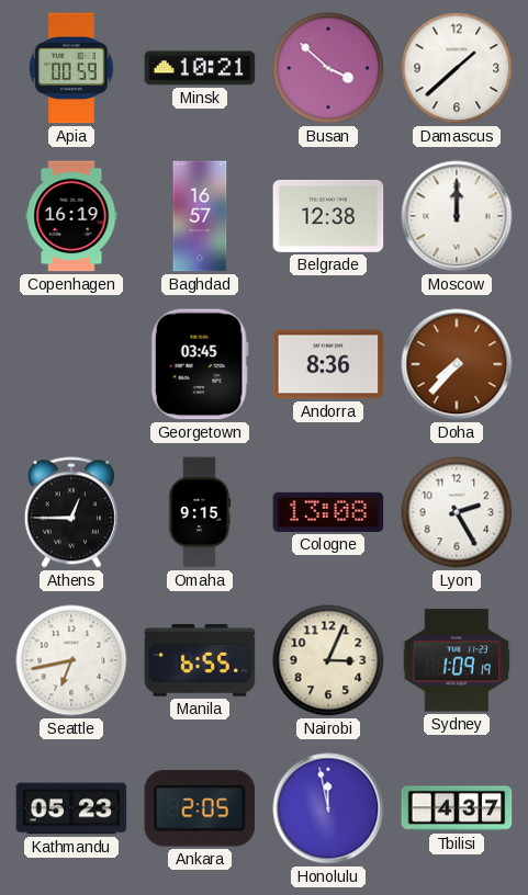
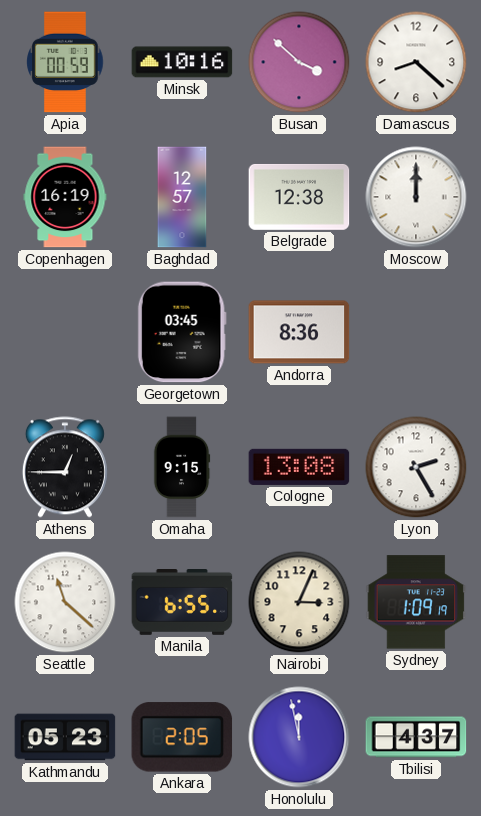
Minsk: 10:21 -> 10:16 (182, 62)
Damascus: 1:38 -> 8:22 (416, 62)
Baghdad: 16:57 -> 12:57 (182, 197)
Doha: 7:37 -> none (457, 364)
Seattle: 6:43 -> 11:22 (65, 602)
